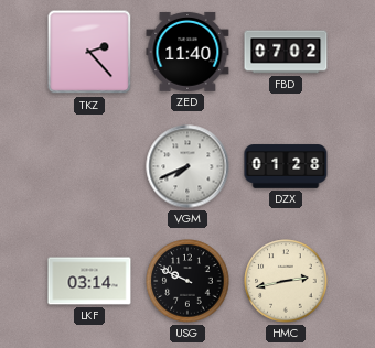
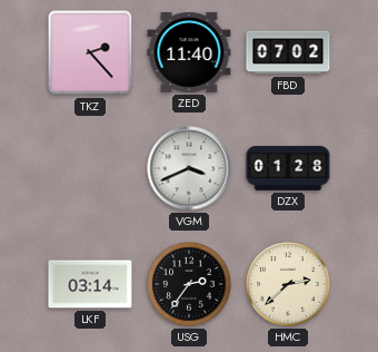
VGM: 7:41 -> 3:41 (189, 168)
USG: 9:49 -> 2:36 (189, 284)
HMC: 2:43 -> 2:38 (288, 284)
